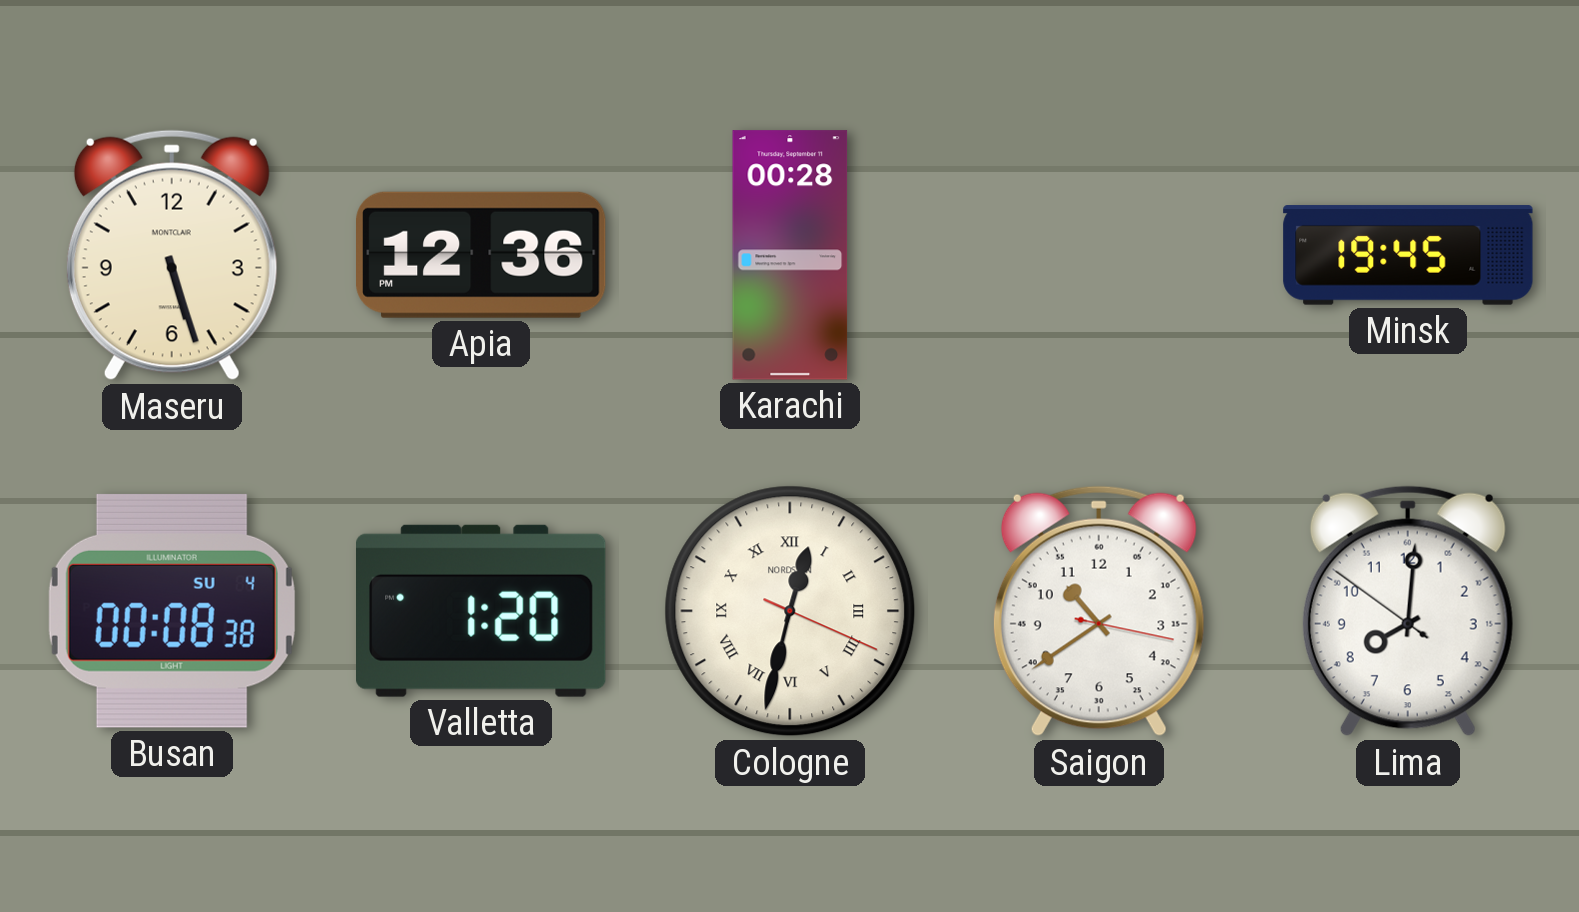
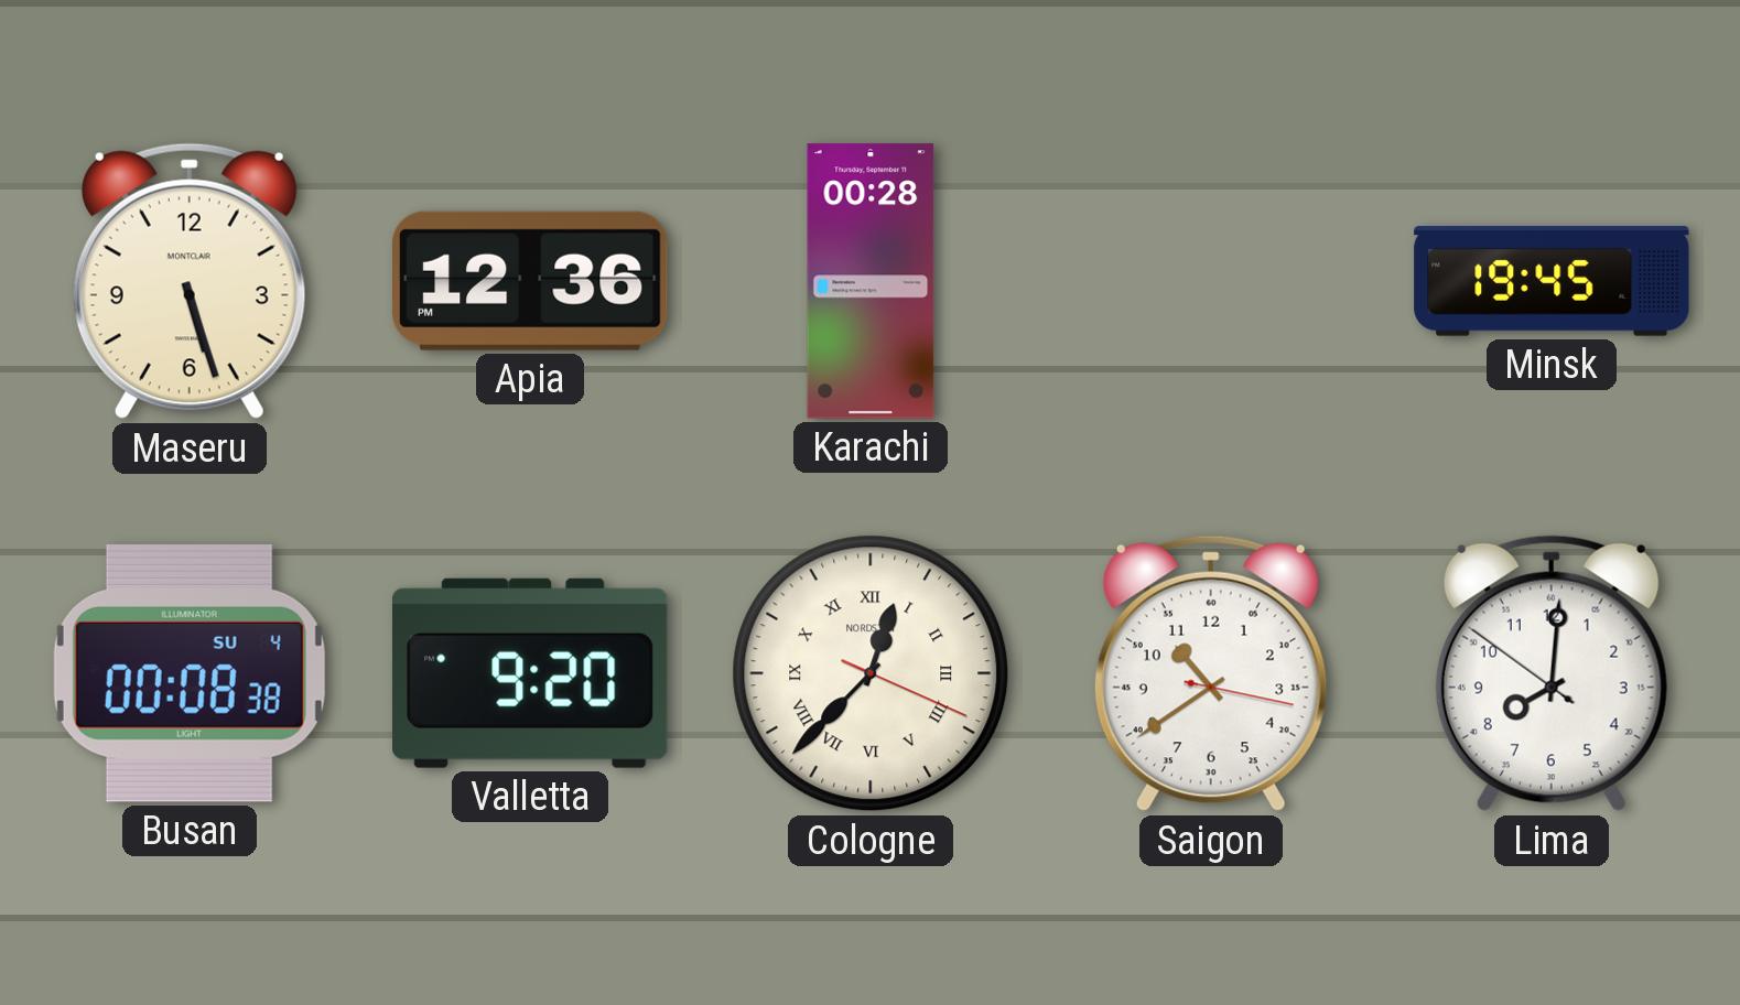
Valletta: 1:20 -> 9:20 (531, 673)
Cologne: 12:32 -> 12:37 (871, 673)
